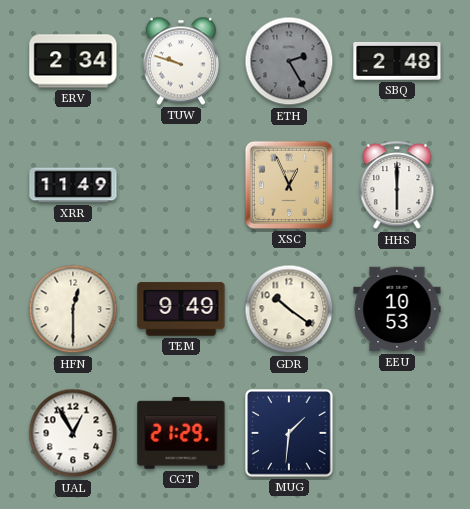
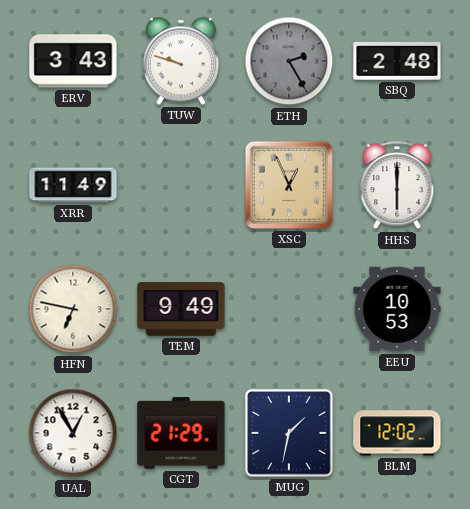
ERV: 2:34 -> 3:43 (73, 61)
HFN: 12:30 -> 6:47 (73, 309)
GDR: 10:21 -> none (289, 309)
MUG: 1:31 -> 1:32 (289, 433)
BLM: none -> 12:02 (397, 433)
